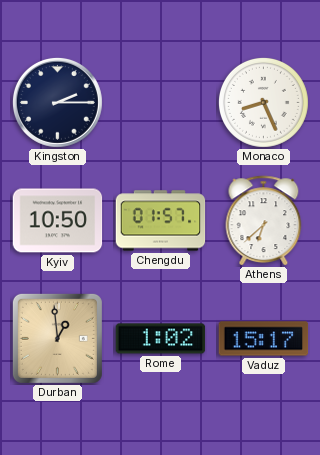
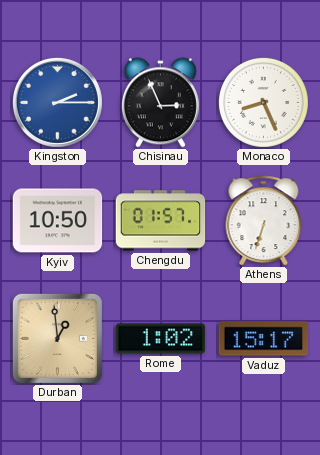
Kingston dial: navy -> blue (57, 102)
Chisinau: none -> 2:56 (160, 103)
Athens: 6:38 -> 6:33 (264, 221)
